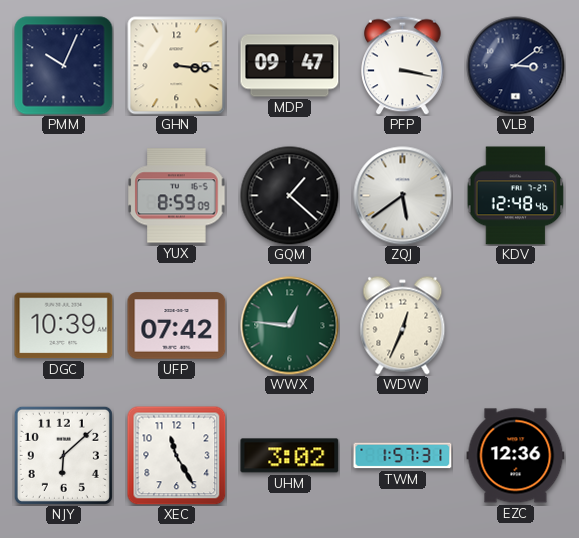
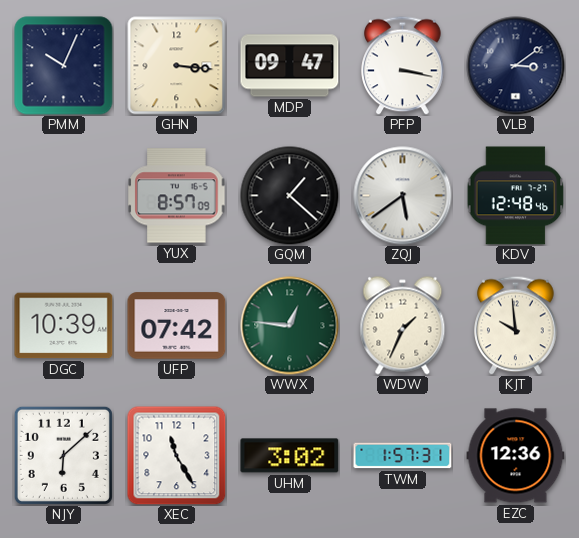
YUX: 8:59 -> 8:57 (177, 196)
WDW: 12:34 -> 1:34 (403, 326)
KJT: none -> 9:59 (516, 325)
